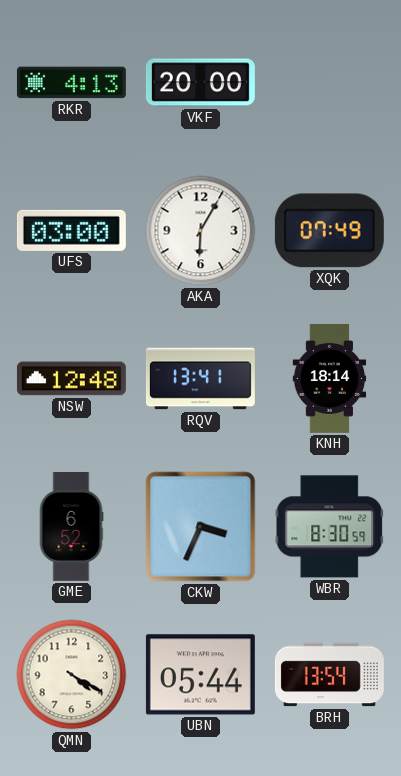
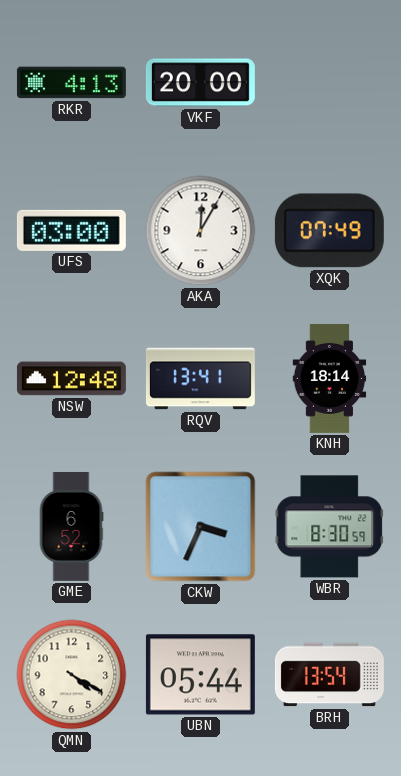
AKA: 6:05 -> 12:05 (201, 231)
